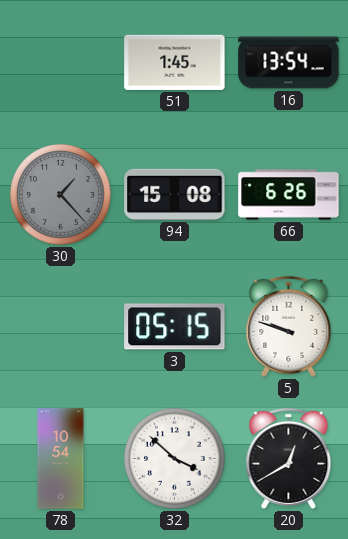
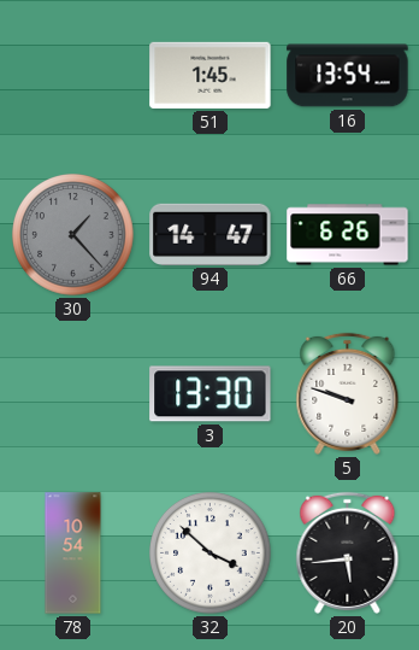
94: 15:08 -> 14:47 (211, 234)
3: 05:15 -> 13:30 (211, 394)
20: 12:40 -> 5:44 (348, 552)
